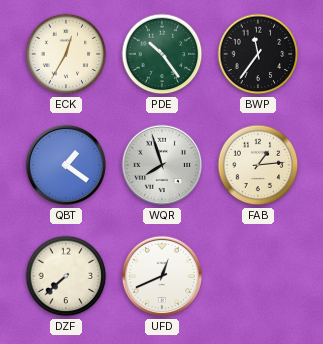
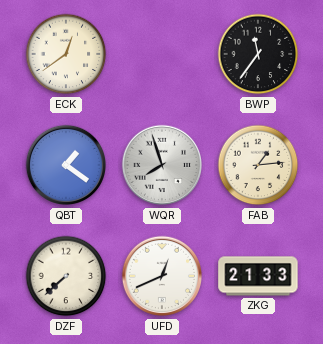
ECK: 12:35 -> 12:39 (66, 54)
PDE: 10:24 -> none (162, 54)
ZKG: none -> 21:33 (258, 276)
